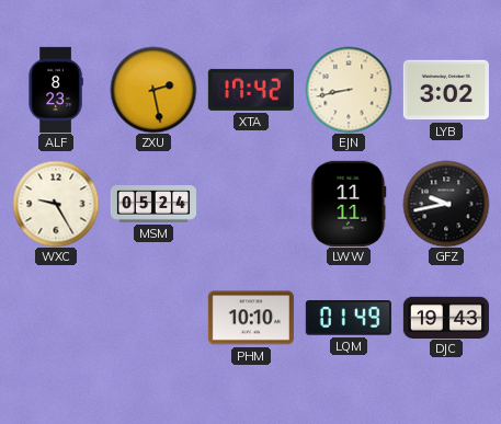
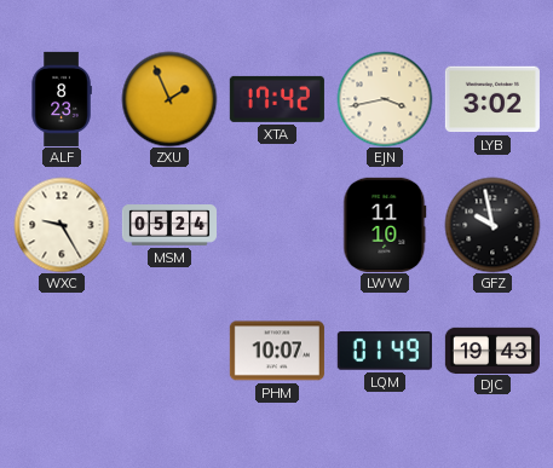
ZXU: 2:28 -> 1:56 (169, 99)
EJN: 8:43 -> 3:43 (385, 99)
LWW: 11:11 -> 11:10 (385, 225)
GFZ: 9:43 -> 9:58 (492, 225)
PHM: 10:10 -> 10:07 (277, 351)
